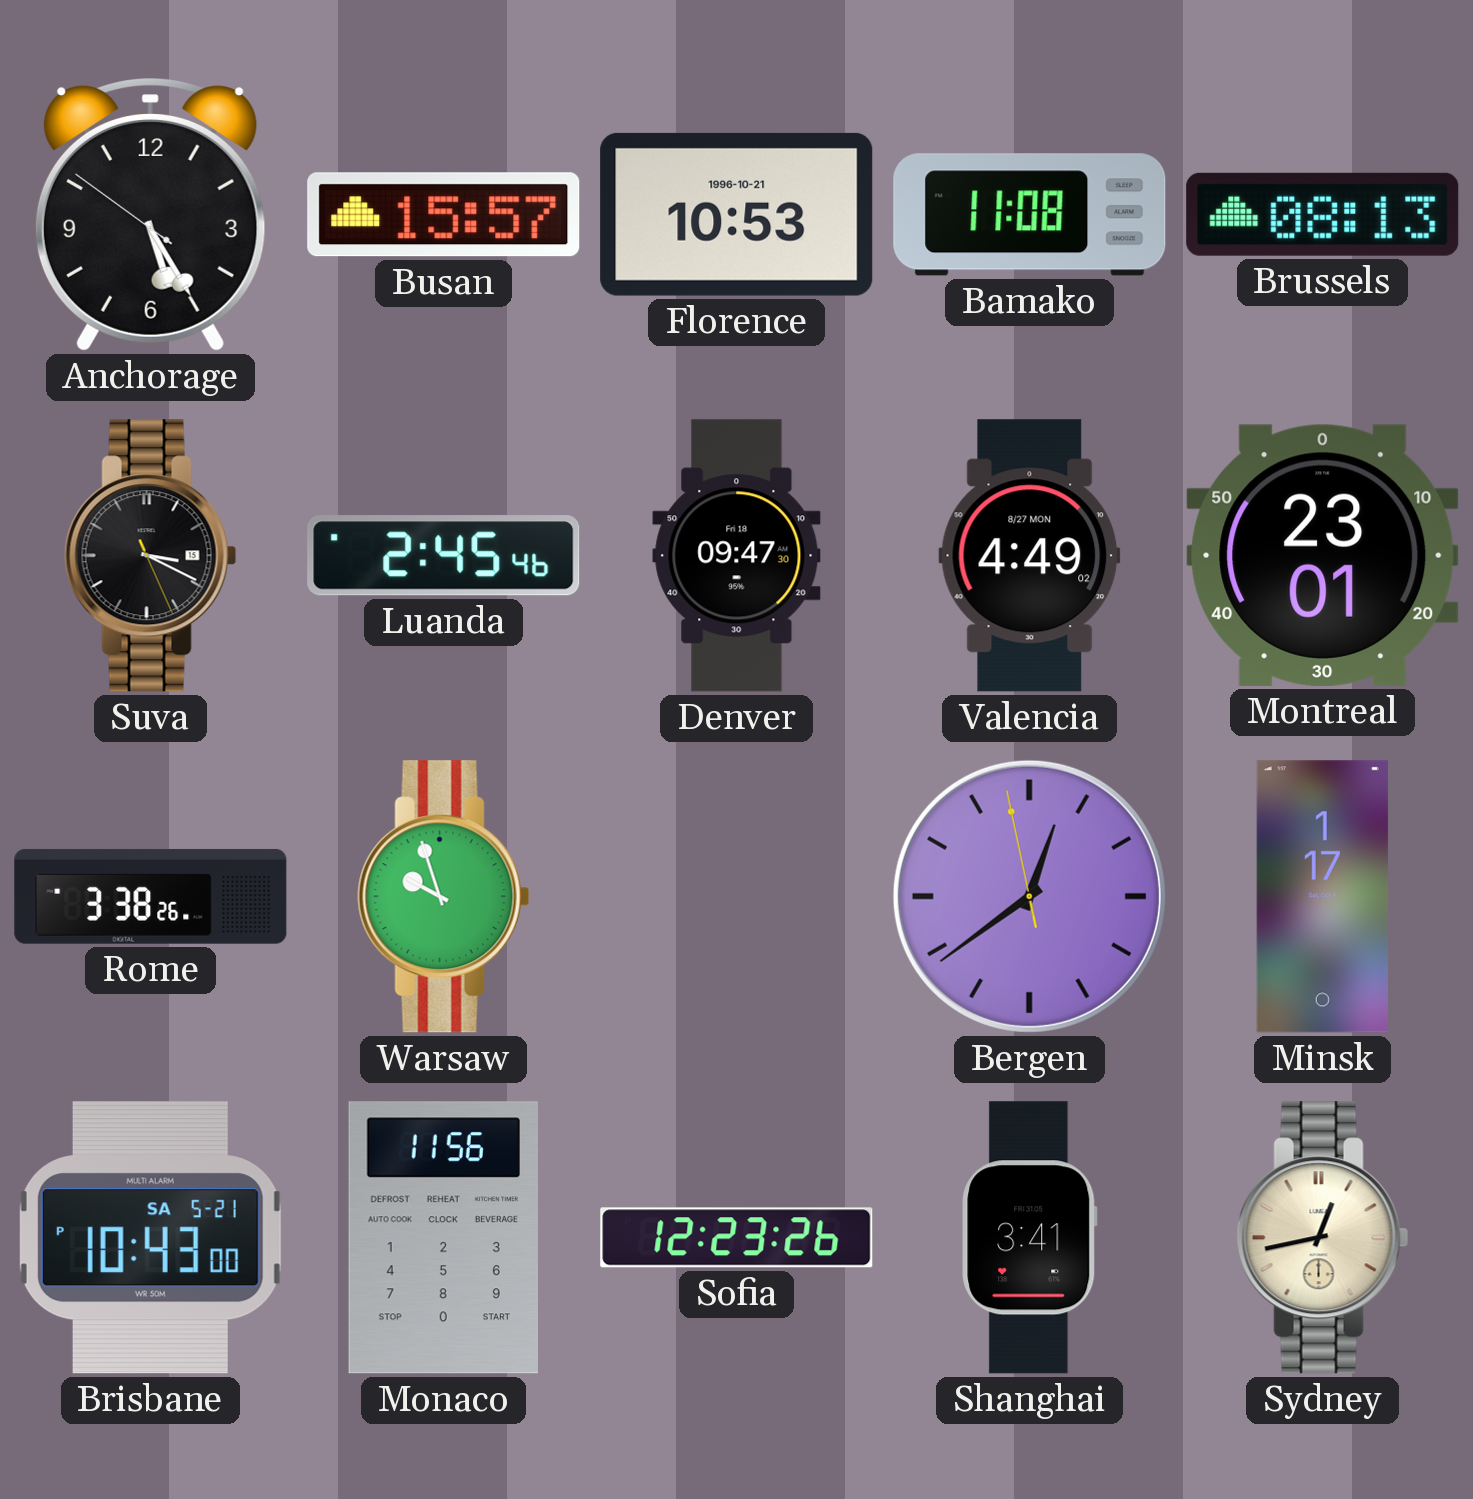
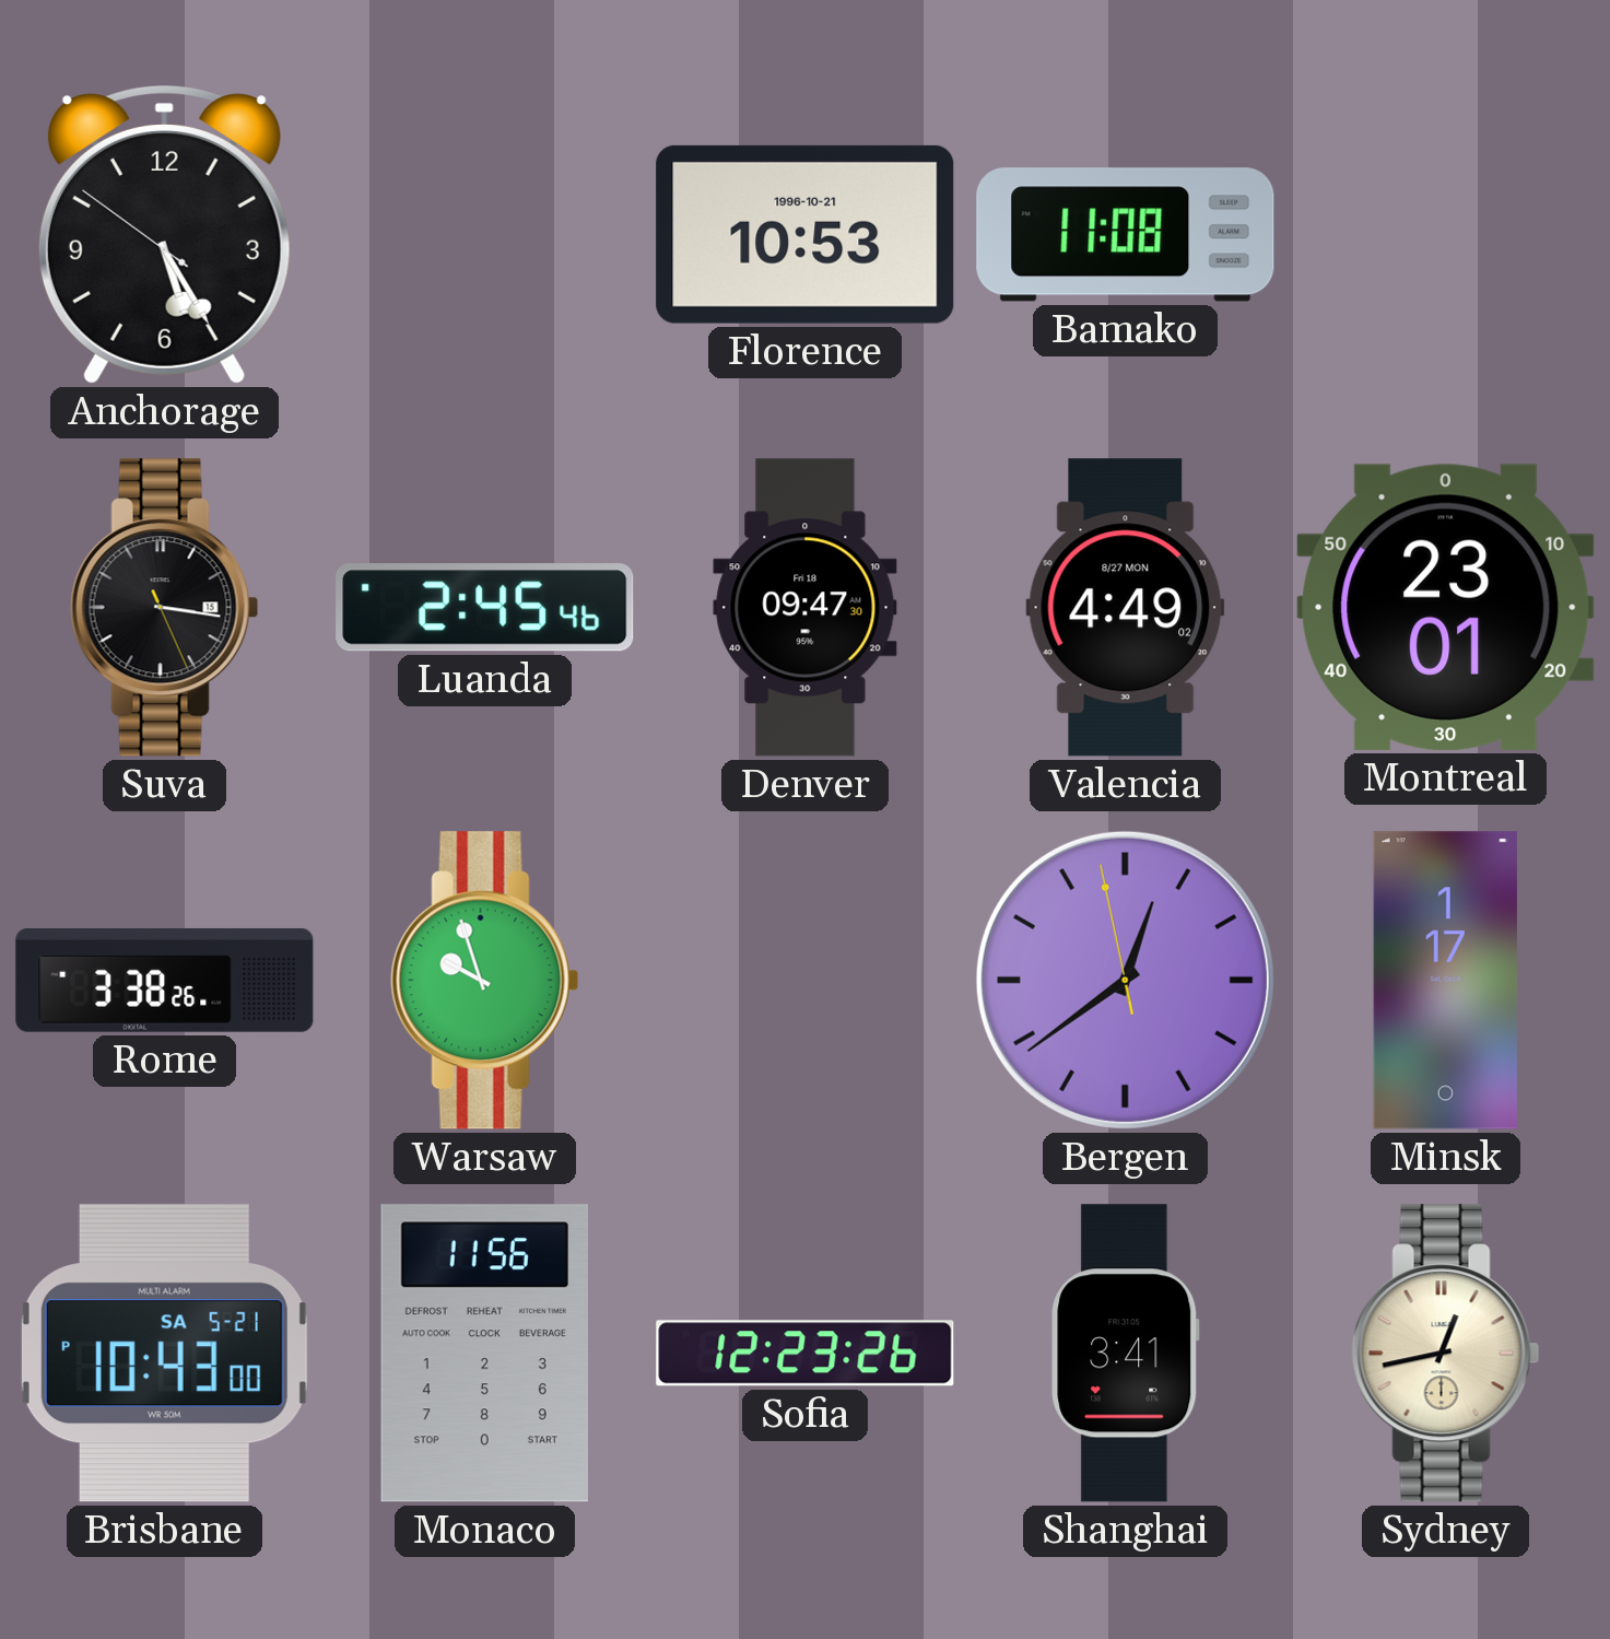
Busan: 15:57 -> none (444, 215)
Brussels: 08:13 -> none (1323, 214)
Suva: 3:19 -> 3:16 (165, 608)
